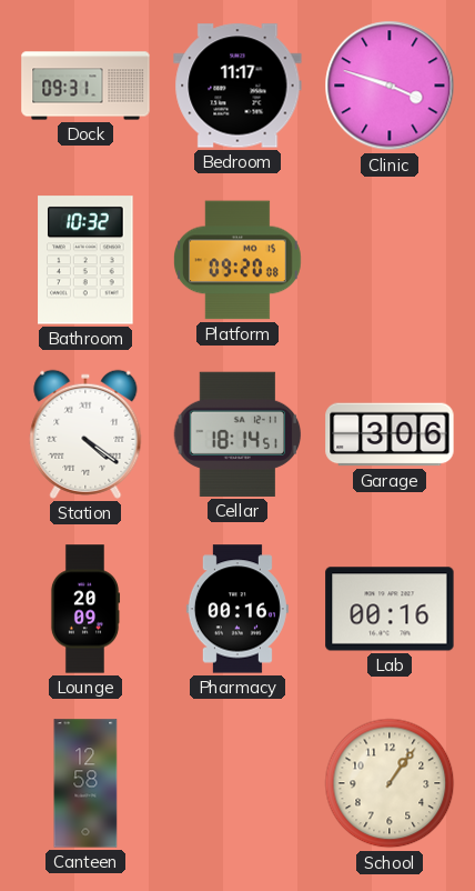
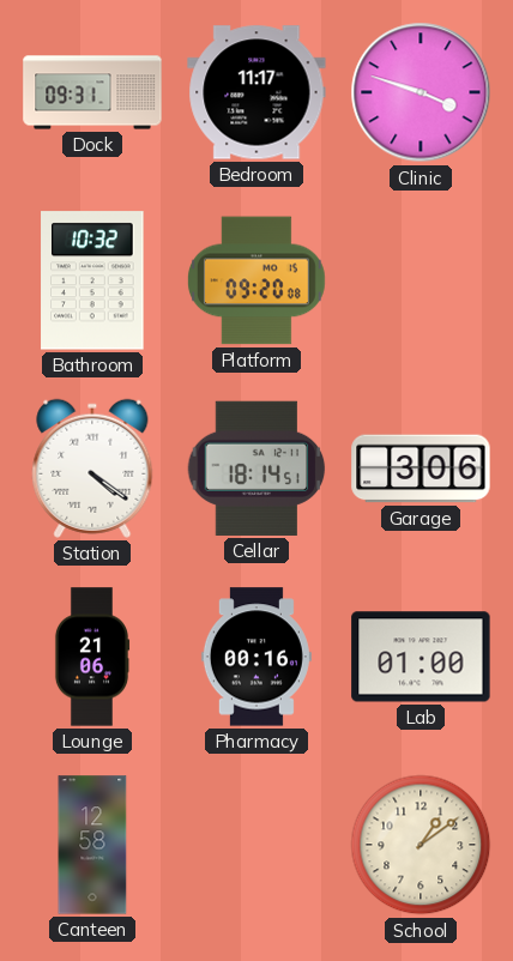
Lounge: 20:09 -> 21:06 (92, 657)
Lab: 00:16 -> 01:00 (421, 657)
School: 1:06 -> 1:09 (421, 845)
